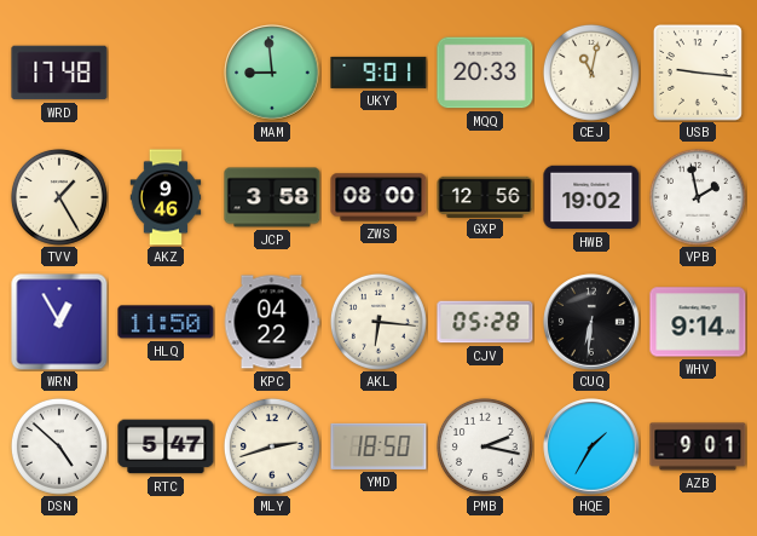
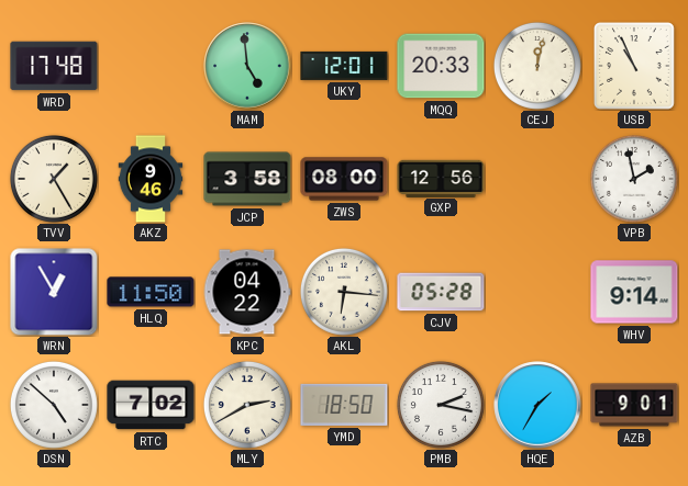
MAM: 8:59 -> 4:59 (247, 66)
UKY: 9:01 -> 12:01 (344, 66)
CEJ: 11:02 -> 12:02 (537, 66)
USB: 9:16 -> 10:56 (635, 66)
HWB: 19:02 -> none (591, 197)
CUQ: 6:31 -> none (591, 322)
RTC: 5:47 -> 7:02 (151, 405)
MLY: 2:42 -> 2:40 (247, 405)
